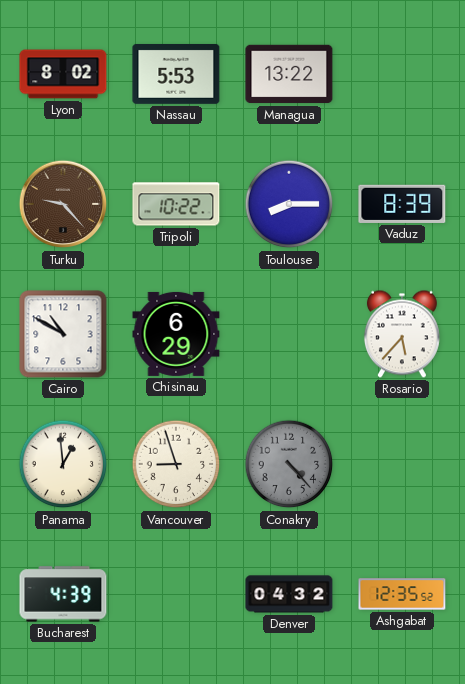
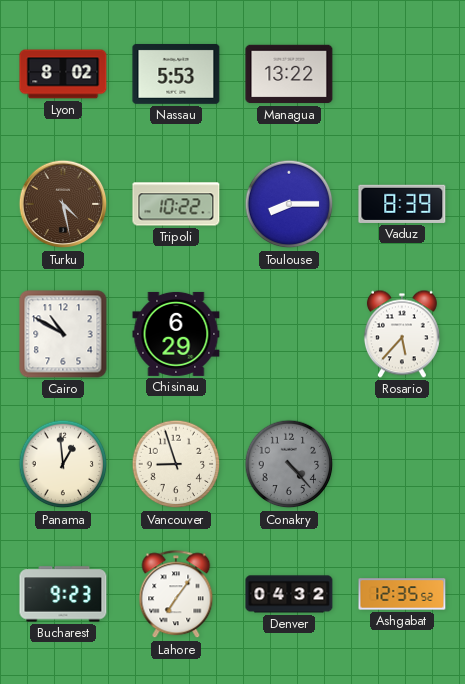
Turku: 9:23 -> 4:28 (63, 204)
Bucharest: 4:39 -> 9:23 (63, 594)
Lahore: none -> 7:06 (176, 595)
